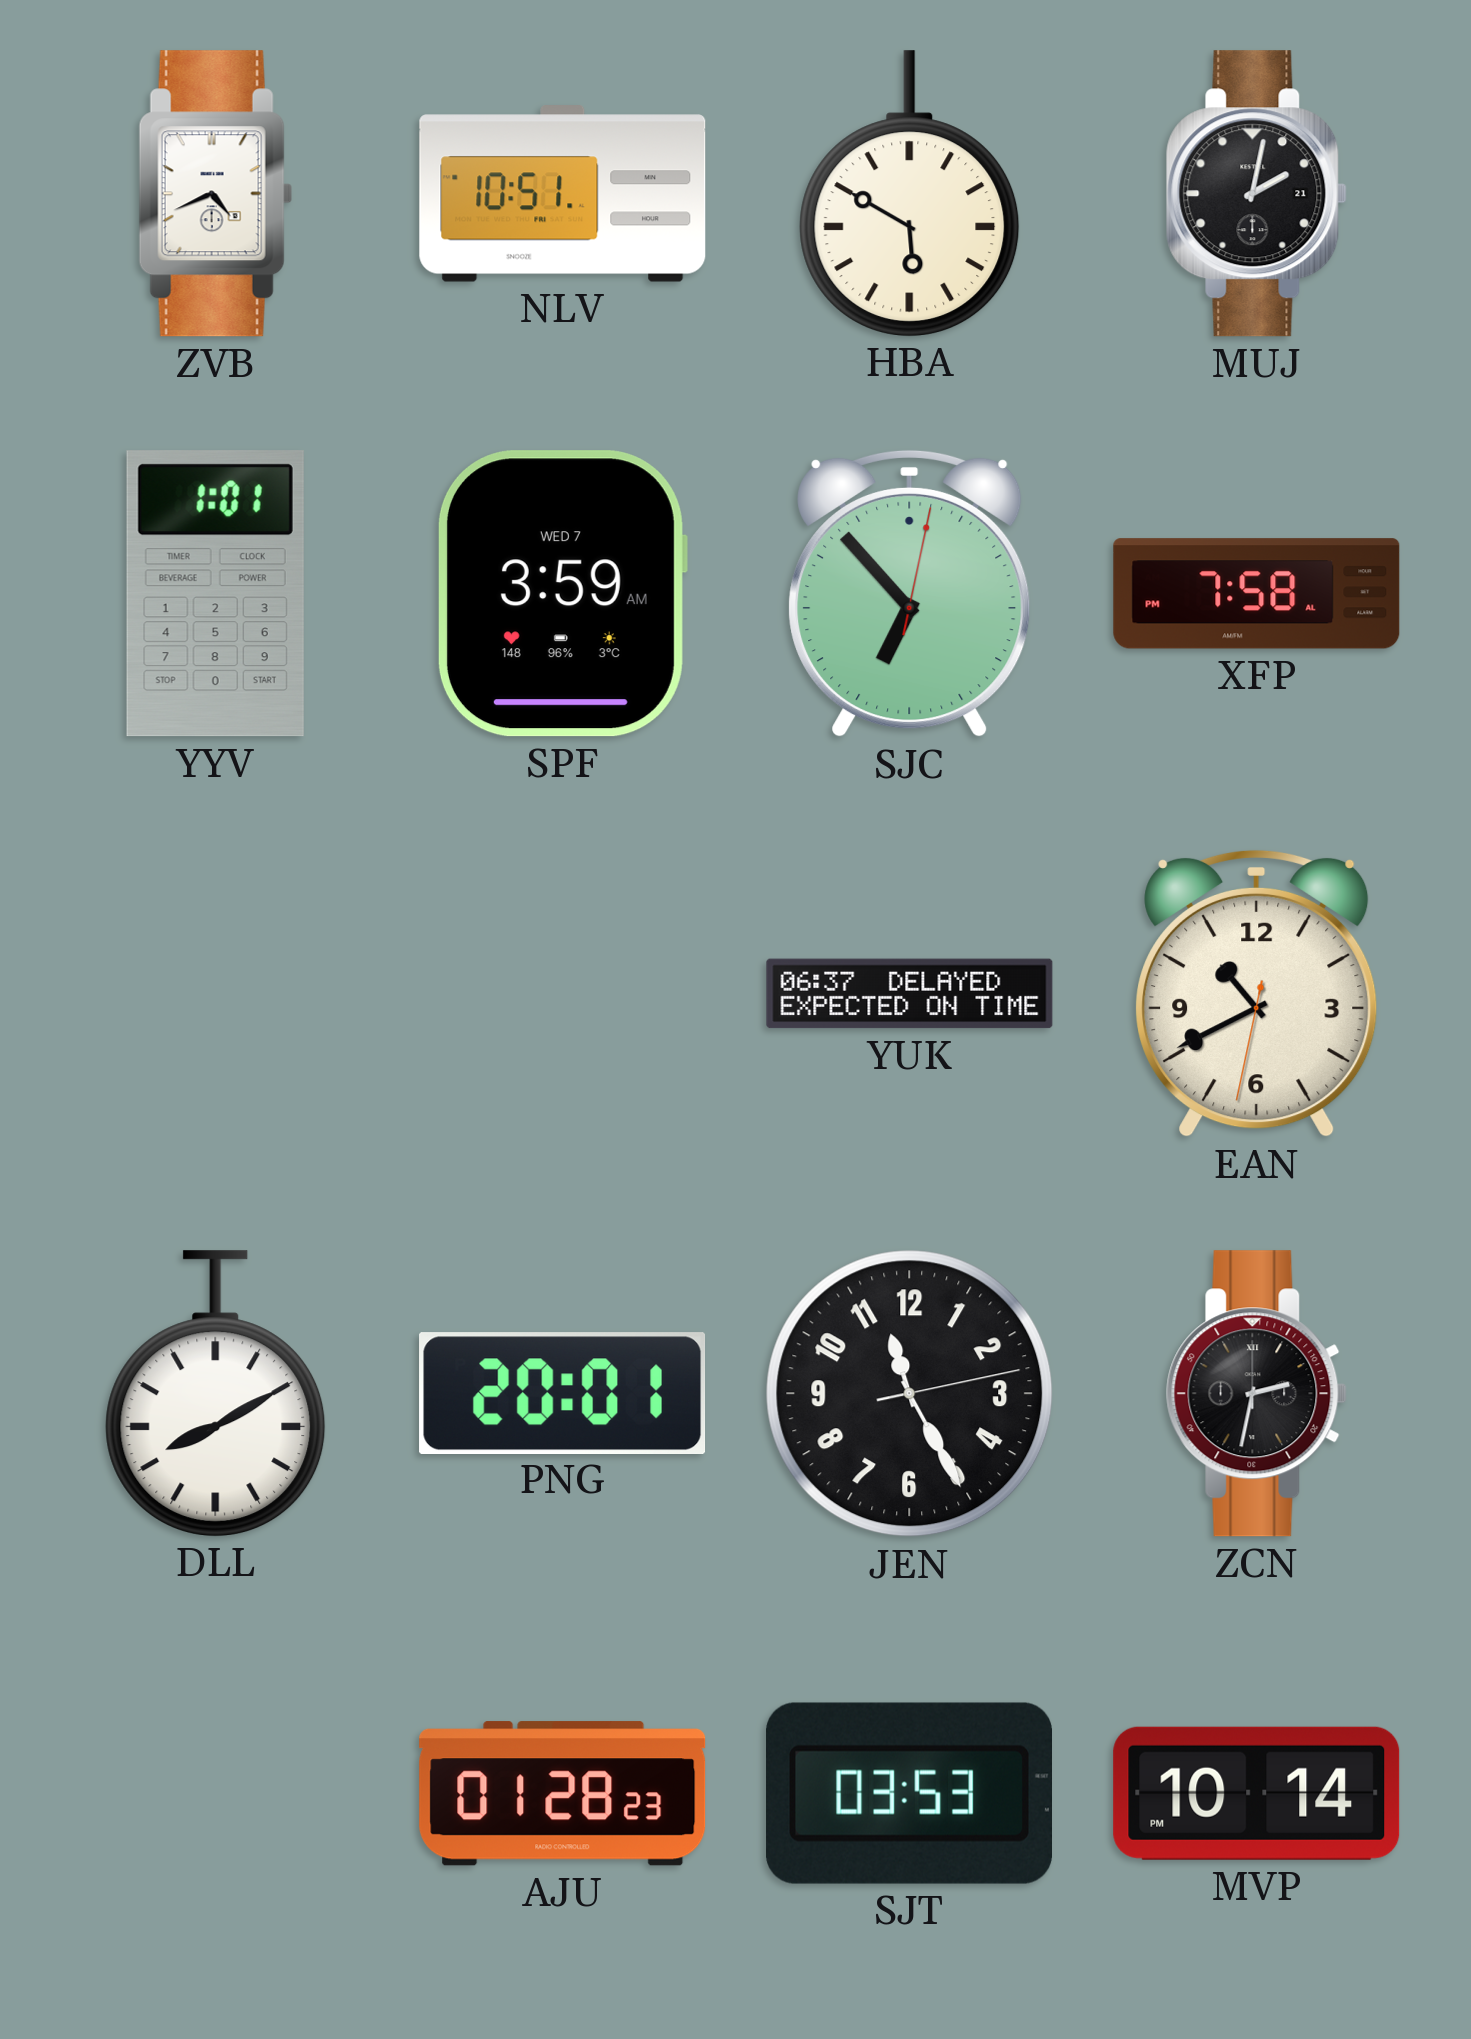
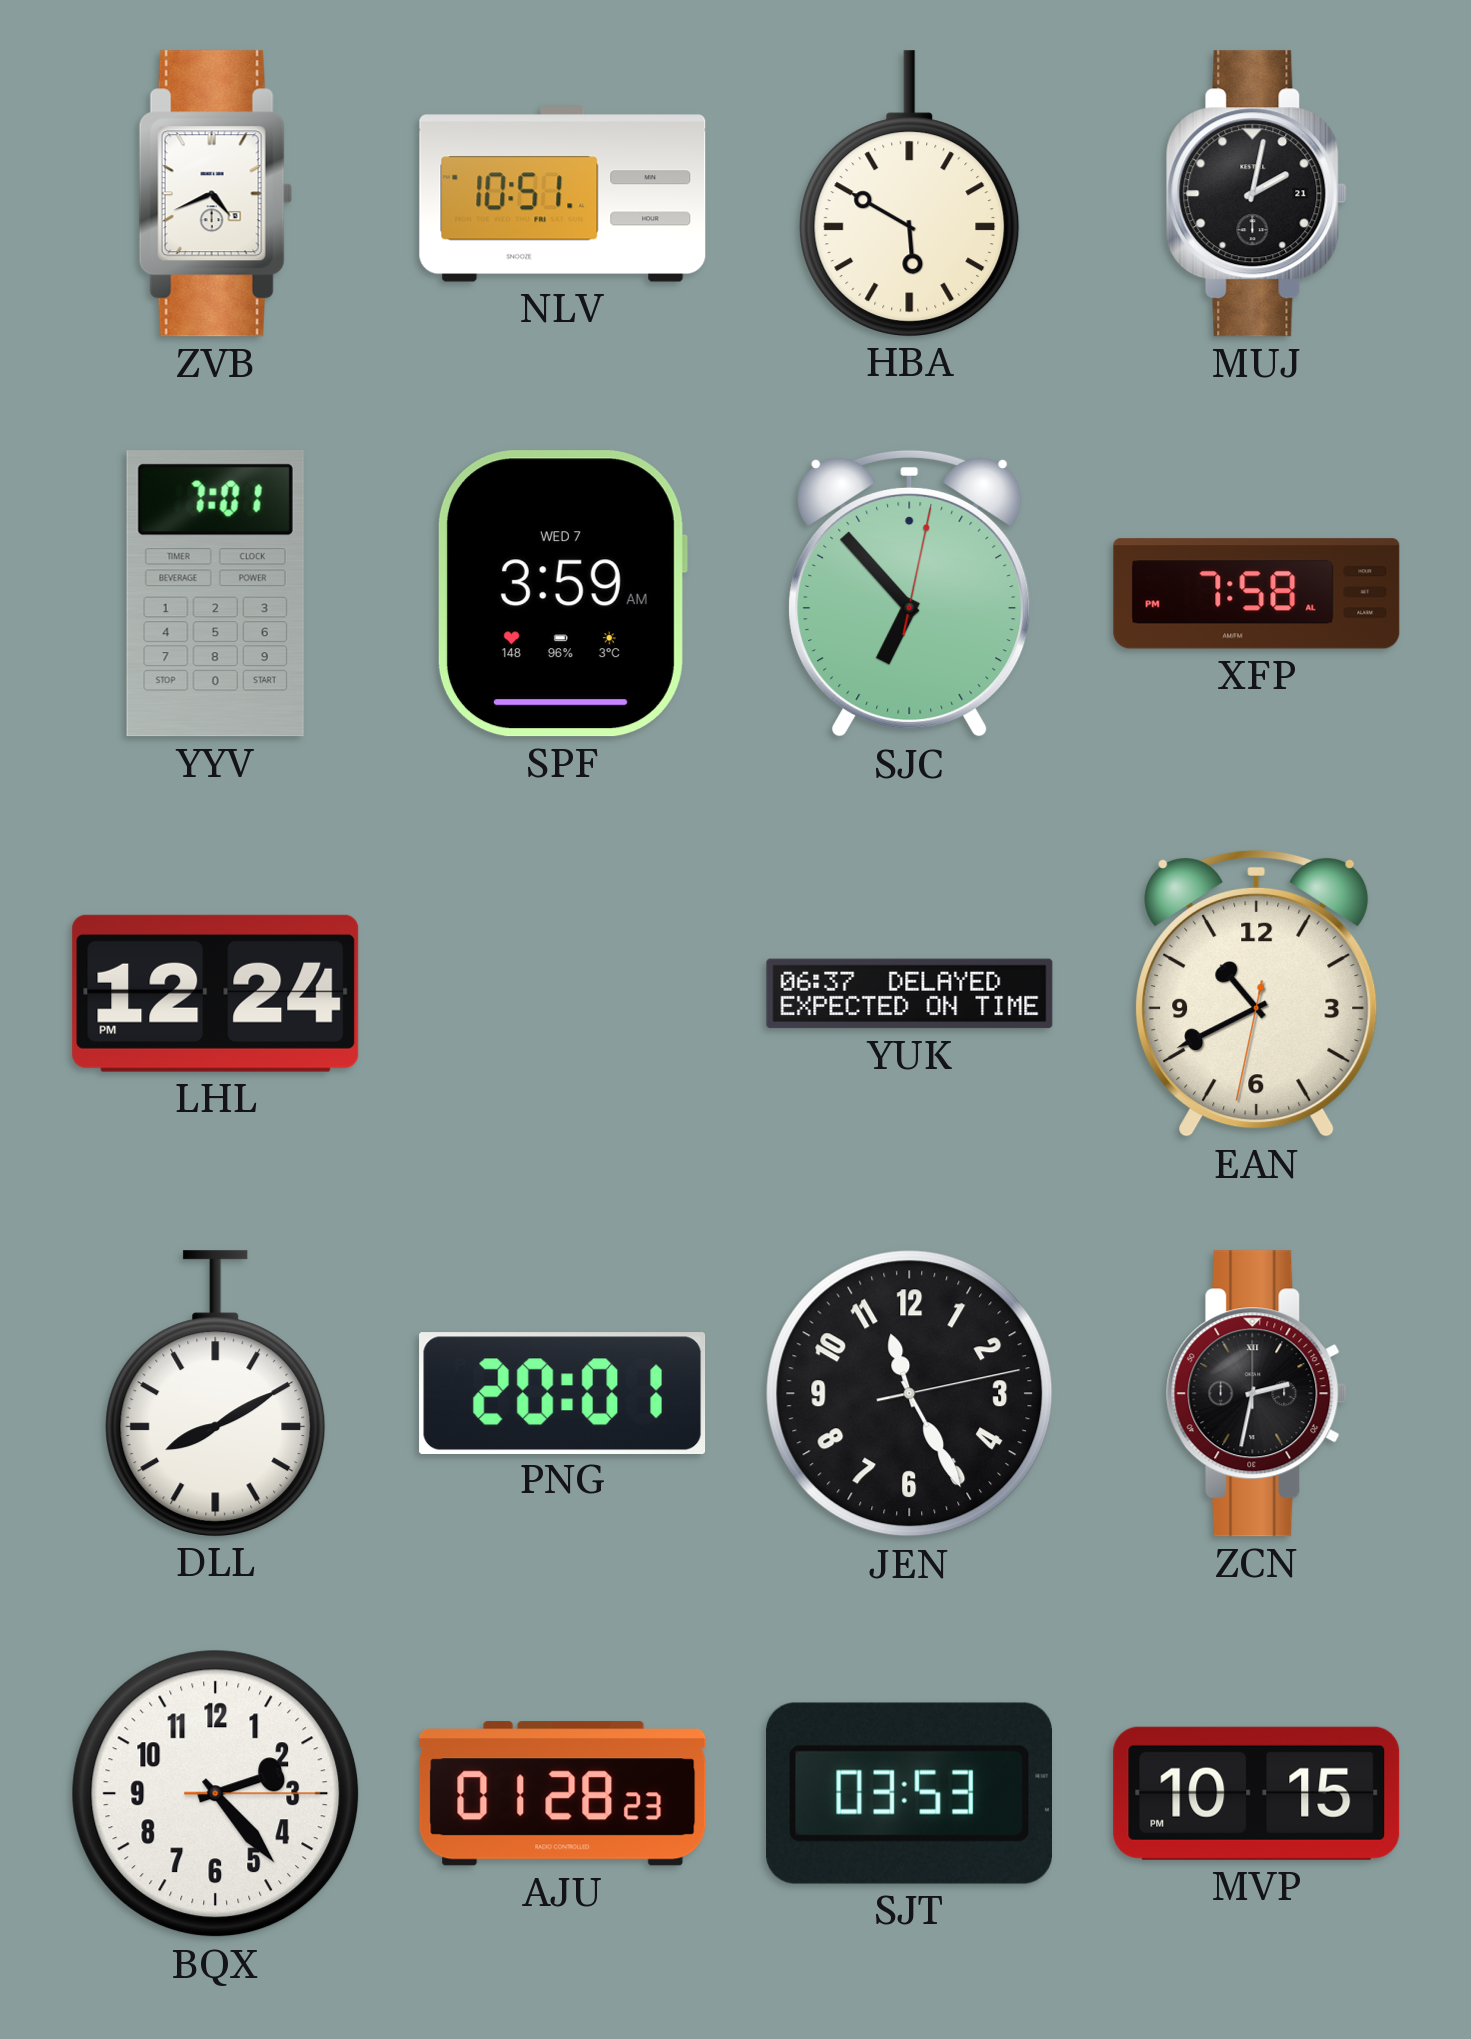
YYV: 1:01 -> 7:01 (215, 594)
LHL: none -> 12:24 (216, 993)
BQX: none -> 2:23 (216, 1794)
MVP: 10:14 -> 10:15 (1257, 1793)
